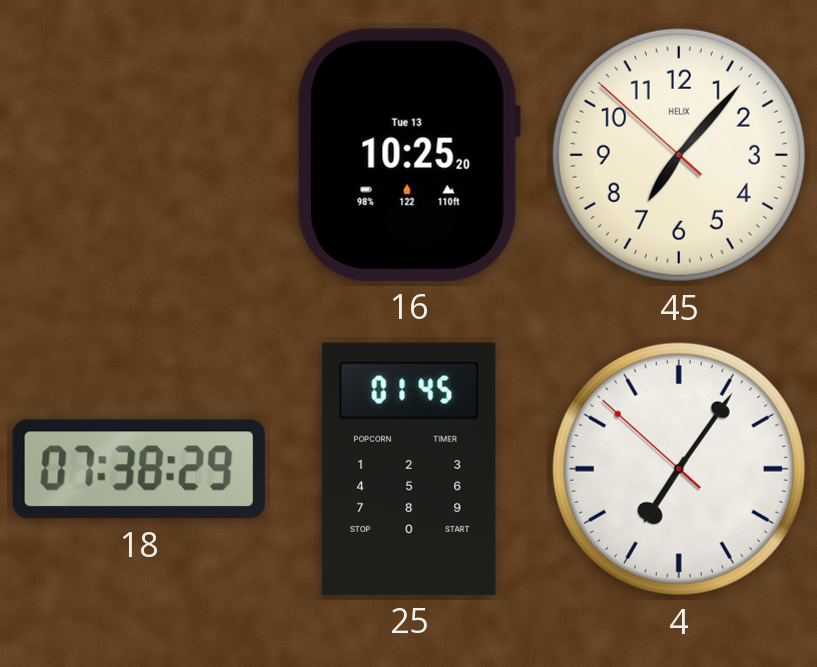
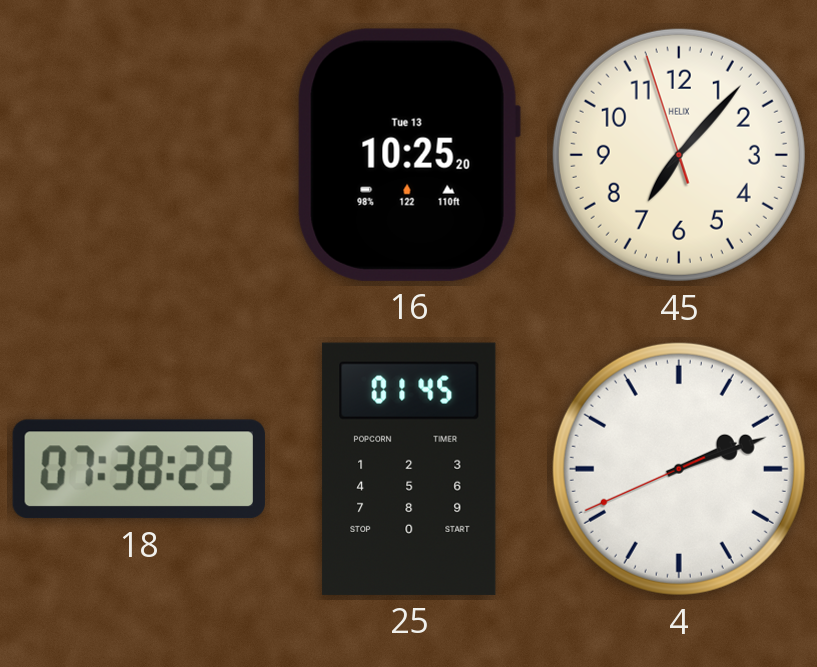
45: 7:06:52 -> 7:06:57 (679, 155)
4: 7:05 -> 2:11 (679, 469)
